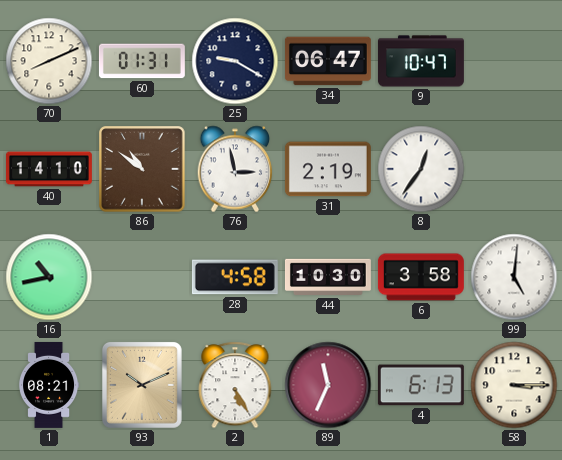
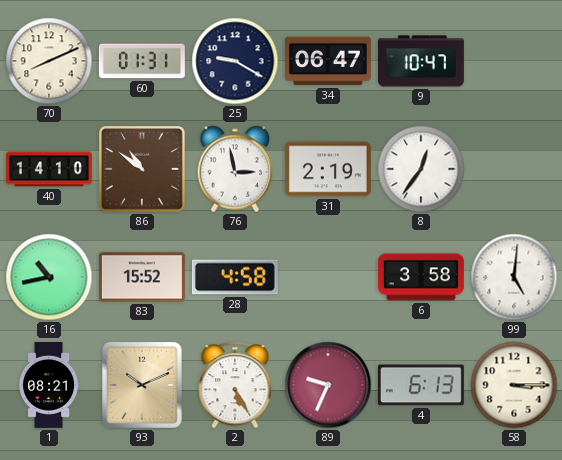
83: none -> 15:52 (142, 277)
44: 10:30 -> none (328, 277)
89: 11:34 -> 9:34 (328, 385)
